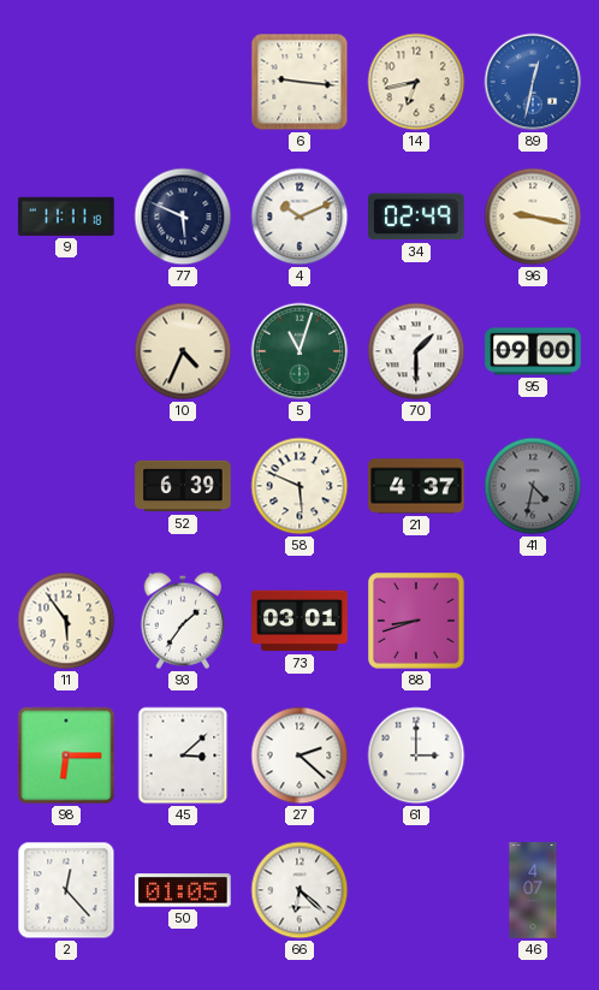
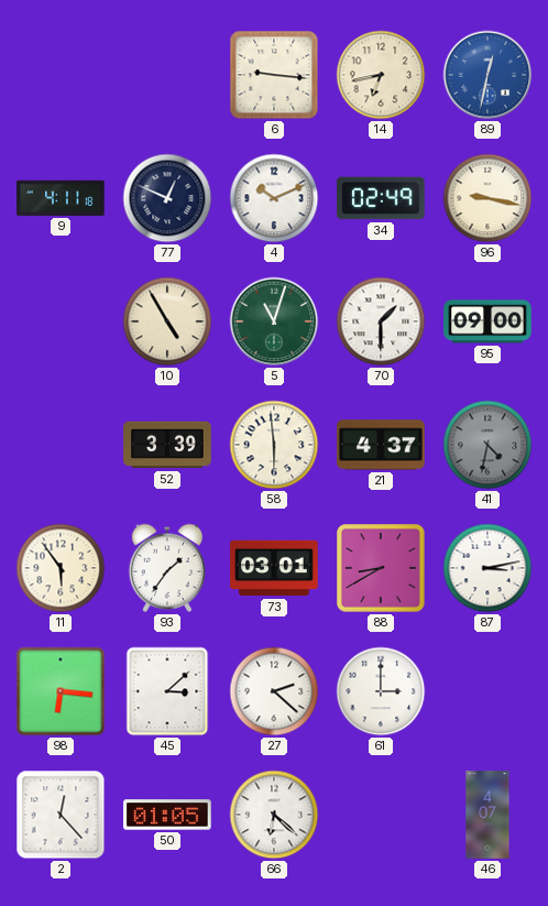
9: 11:11 -> 4:11 (61, 198)
77: 5:49 -> 12:49 (167, 198)
10: 4:34 -> 4:55 (167, 321)
52: 6:39 -> 3:39 (167, 445)
58: 5:49 -> 5:59 (274, 445)
88: 8:42 -> 8:40 (382, 569)
87: none -> 3:13 (487, 568)
98: 6:15 -> 6:16 (61, 691)
